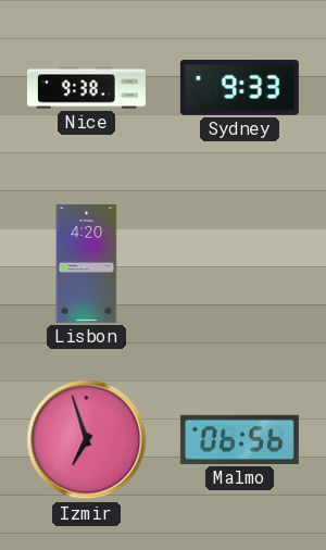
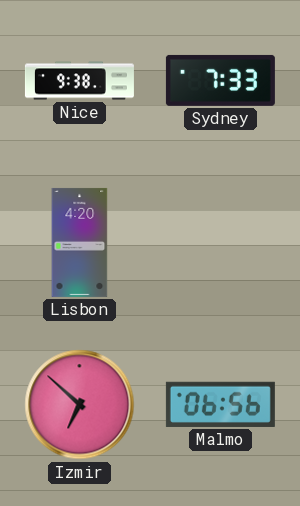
Sydney: 9:33 -> 7:33 (220, 80)
Izmir: 6:57 -> 6:52 (80, 405)
